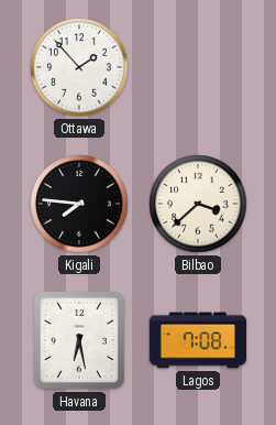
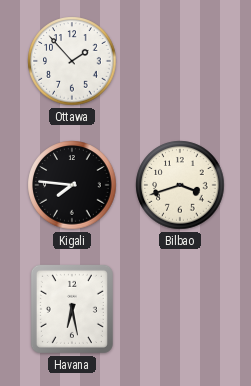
Bilbao: 3:38 -> 3:42 (180, 185)
Lagos: 7:08 -> none (198, 340)
